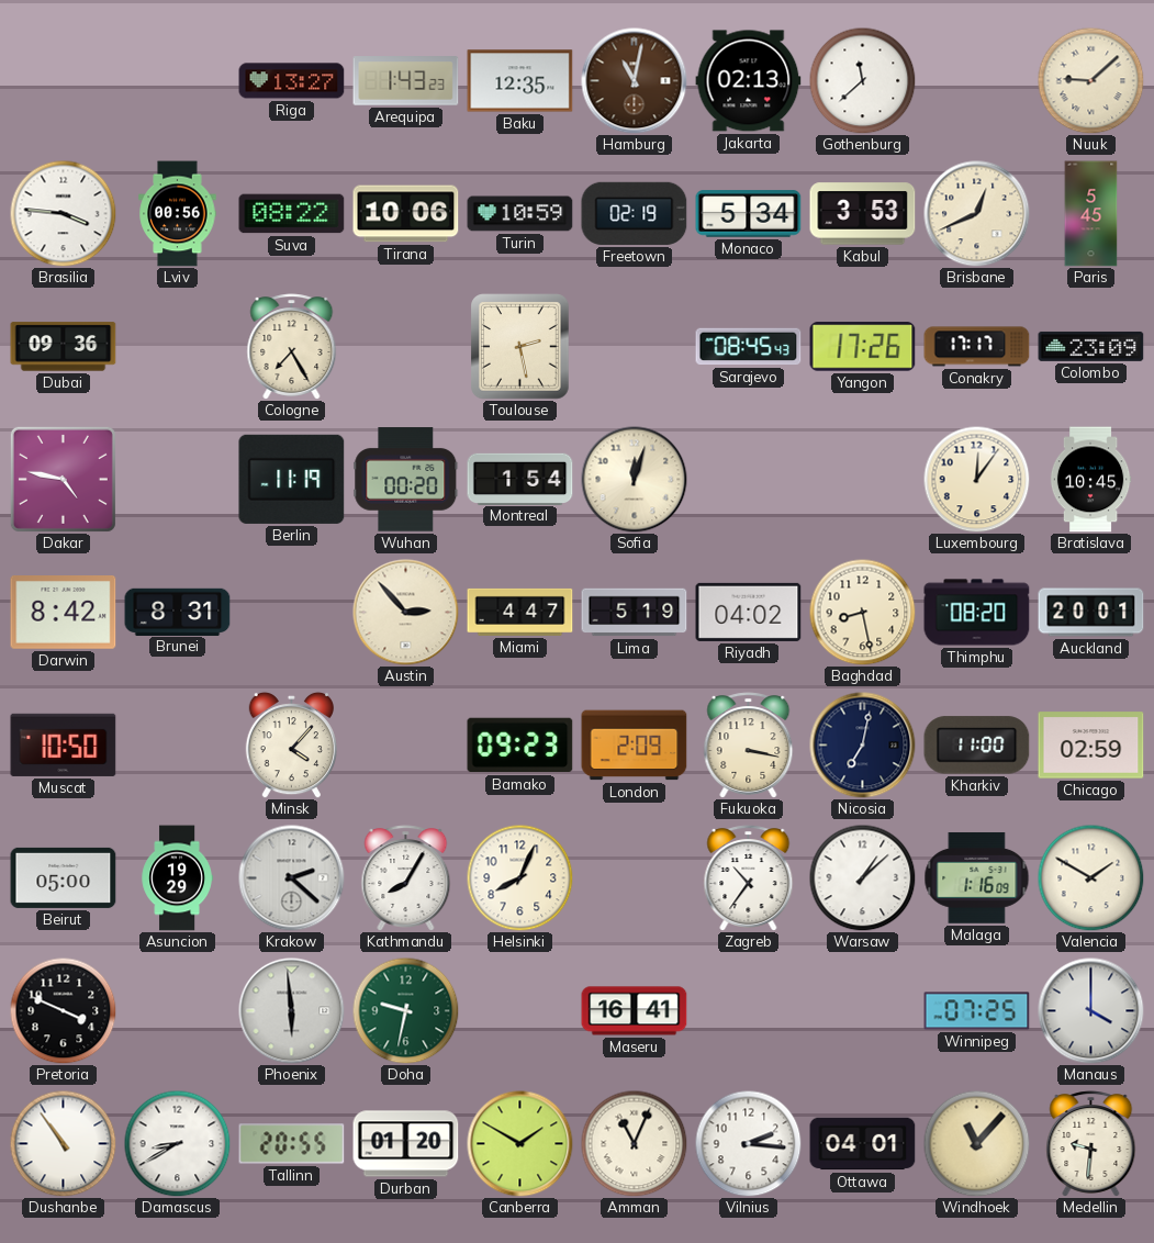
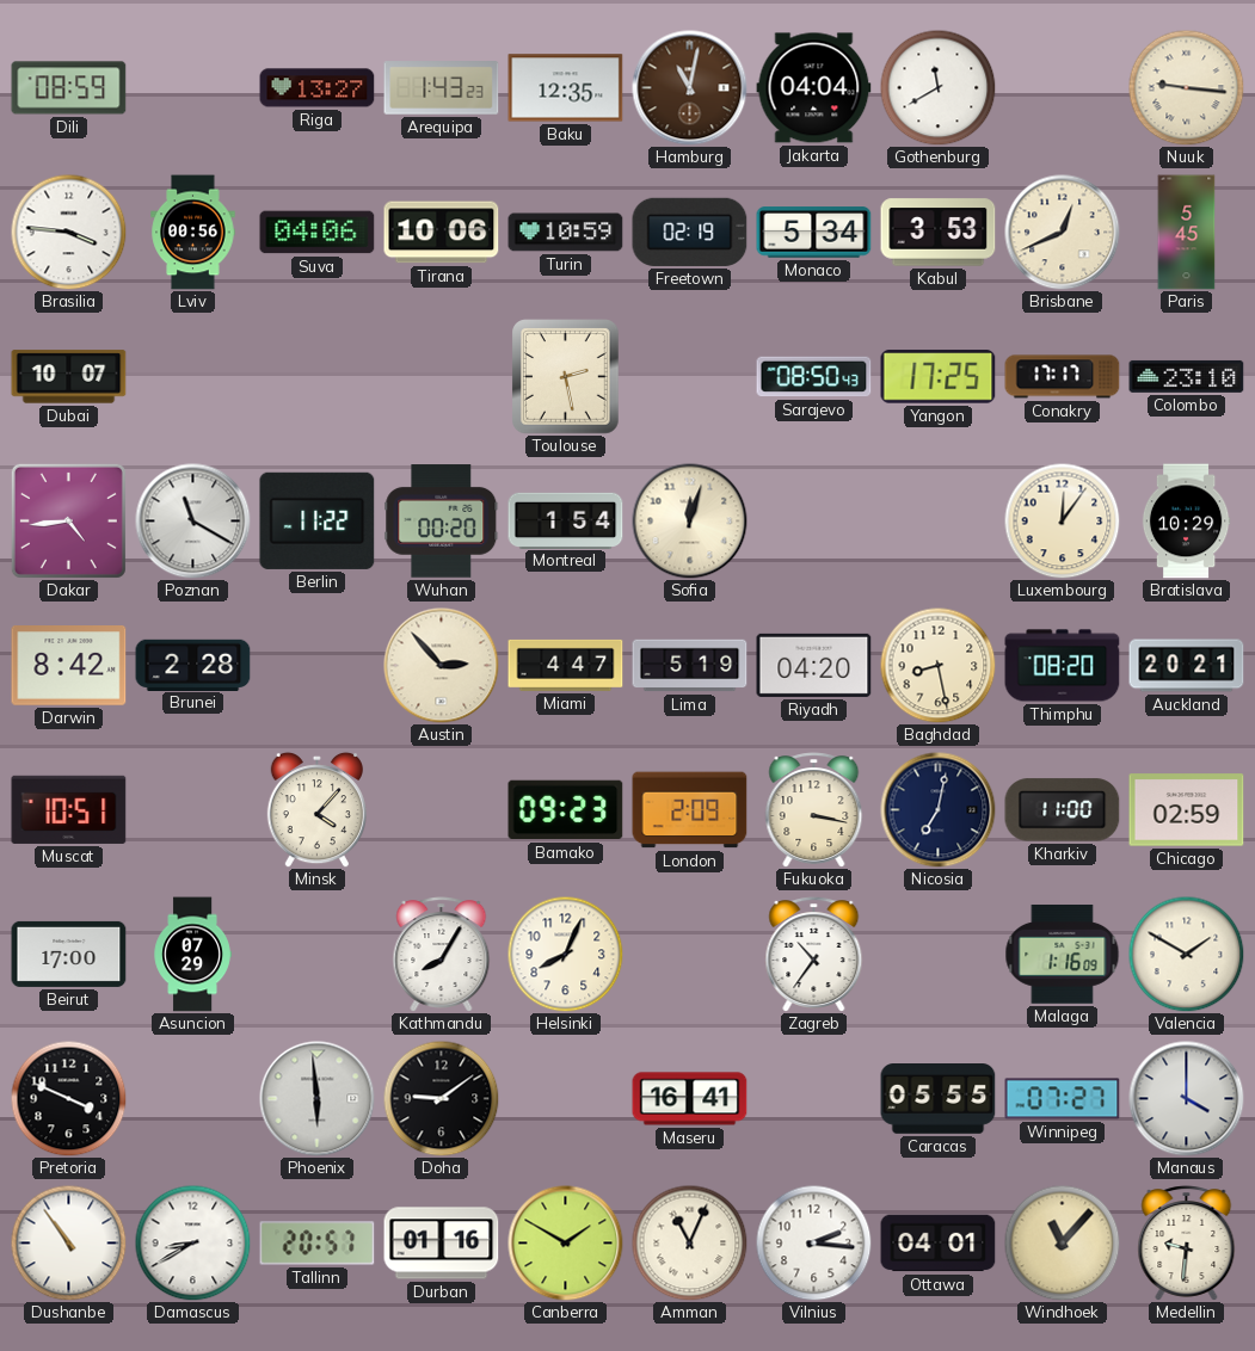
Dili: none -> 08:59 (69, 88)
Jakarta: 02:13 -> 04:04 (814, 88)
Gothenburg: 11:38 -> 11:40 (937, 87)
Nuuk: 9:08 -> 9:16 (1186, 87)
Suva: 08:22 -> 04:06 (318, 233)
Dubai: 09:36 -> 10:07 (69, 377)
Cologne: 7:25 -> none (292, 347)
Sarajevo: 08:45 -> 08:50 (814, 377)
Yangon: 17:26 -> 17:25 (939, 377)
Colombo: 23:09 -> 23:10 (1187, 376)
Dakar: 4:47 -> 4:44 (68, 520)
Poznan: none -> 11:20 (193, 522)
Berlin: 11:19 -> 11:22 (318, 520)
Bratislava: 10:45 -> 10:29 (1186, 522)
Brunei: 8:31 -> 2:28 (193, 665)
Riyadh: 04:02 -> 04:20 (814, 665)
Auckland: 20:01 -> 20:21 (1187, 666)
Muscat: 10:50 -> 10:51 (69, 809)
Beirut: 05:00 -> 17:00 (69, 954)
Asuncion: 19:29 -> 07:29 (192, 955)
Krakow: 2:22 -> none (292, 878)
Warsaw: 1:08 -> none (862, 877)
Doha: 9:32 -> 9:09 (441, 1098)
Doha dial: green -> black (441, 1098)
Caracas: none -> 05:55 (939, 1099)
Winnipeg: 07:25 -> 07:27 (1063, 1099)
Tallinn: 20:55 -> 20:57 (318, 1244)
Durban: 01:20 -> 01:16 (442, 1244)
